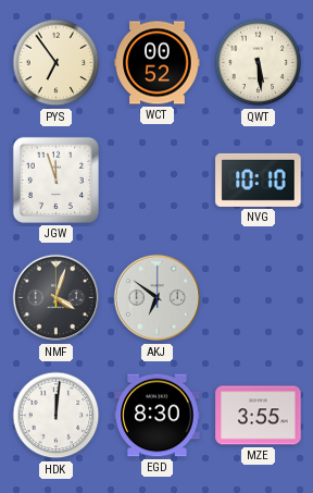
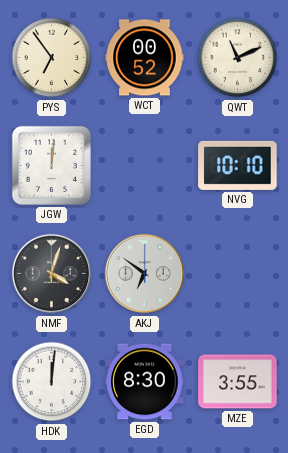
QWT: 5:29 -> 11:11 (238, 58)
JGW: 11:57 -> 12:01 (51, 165)
